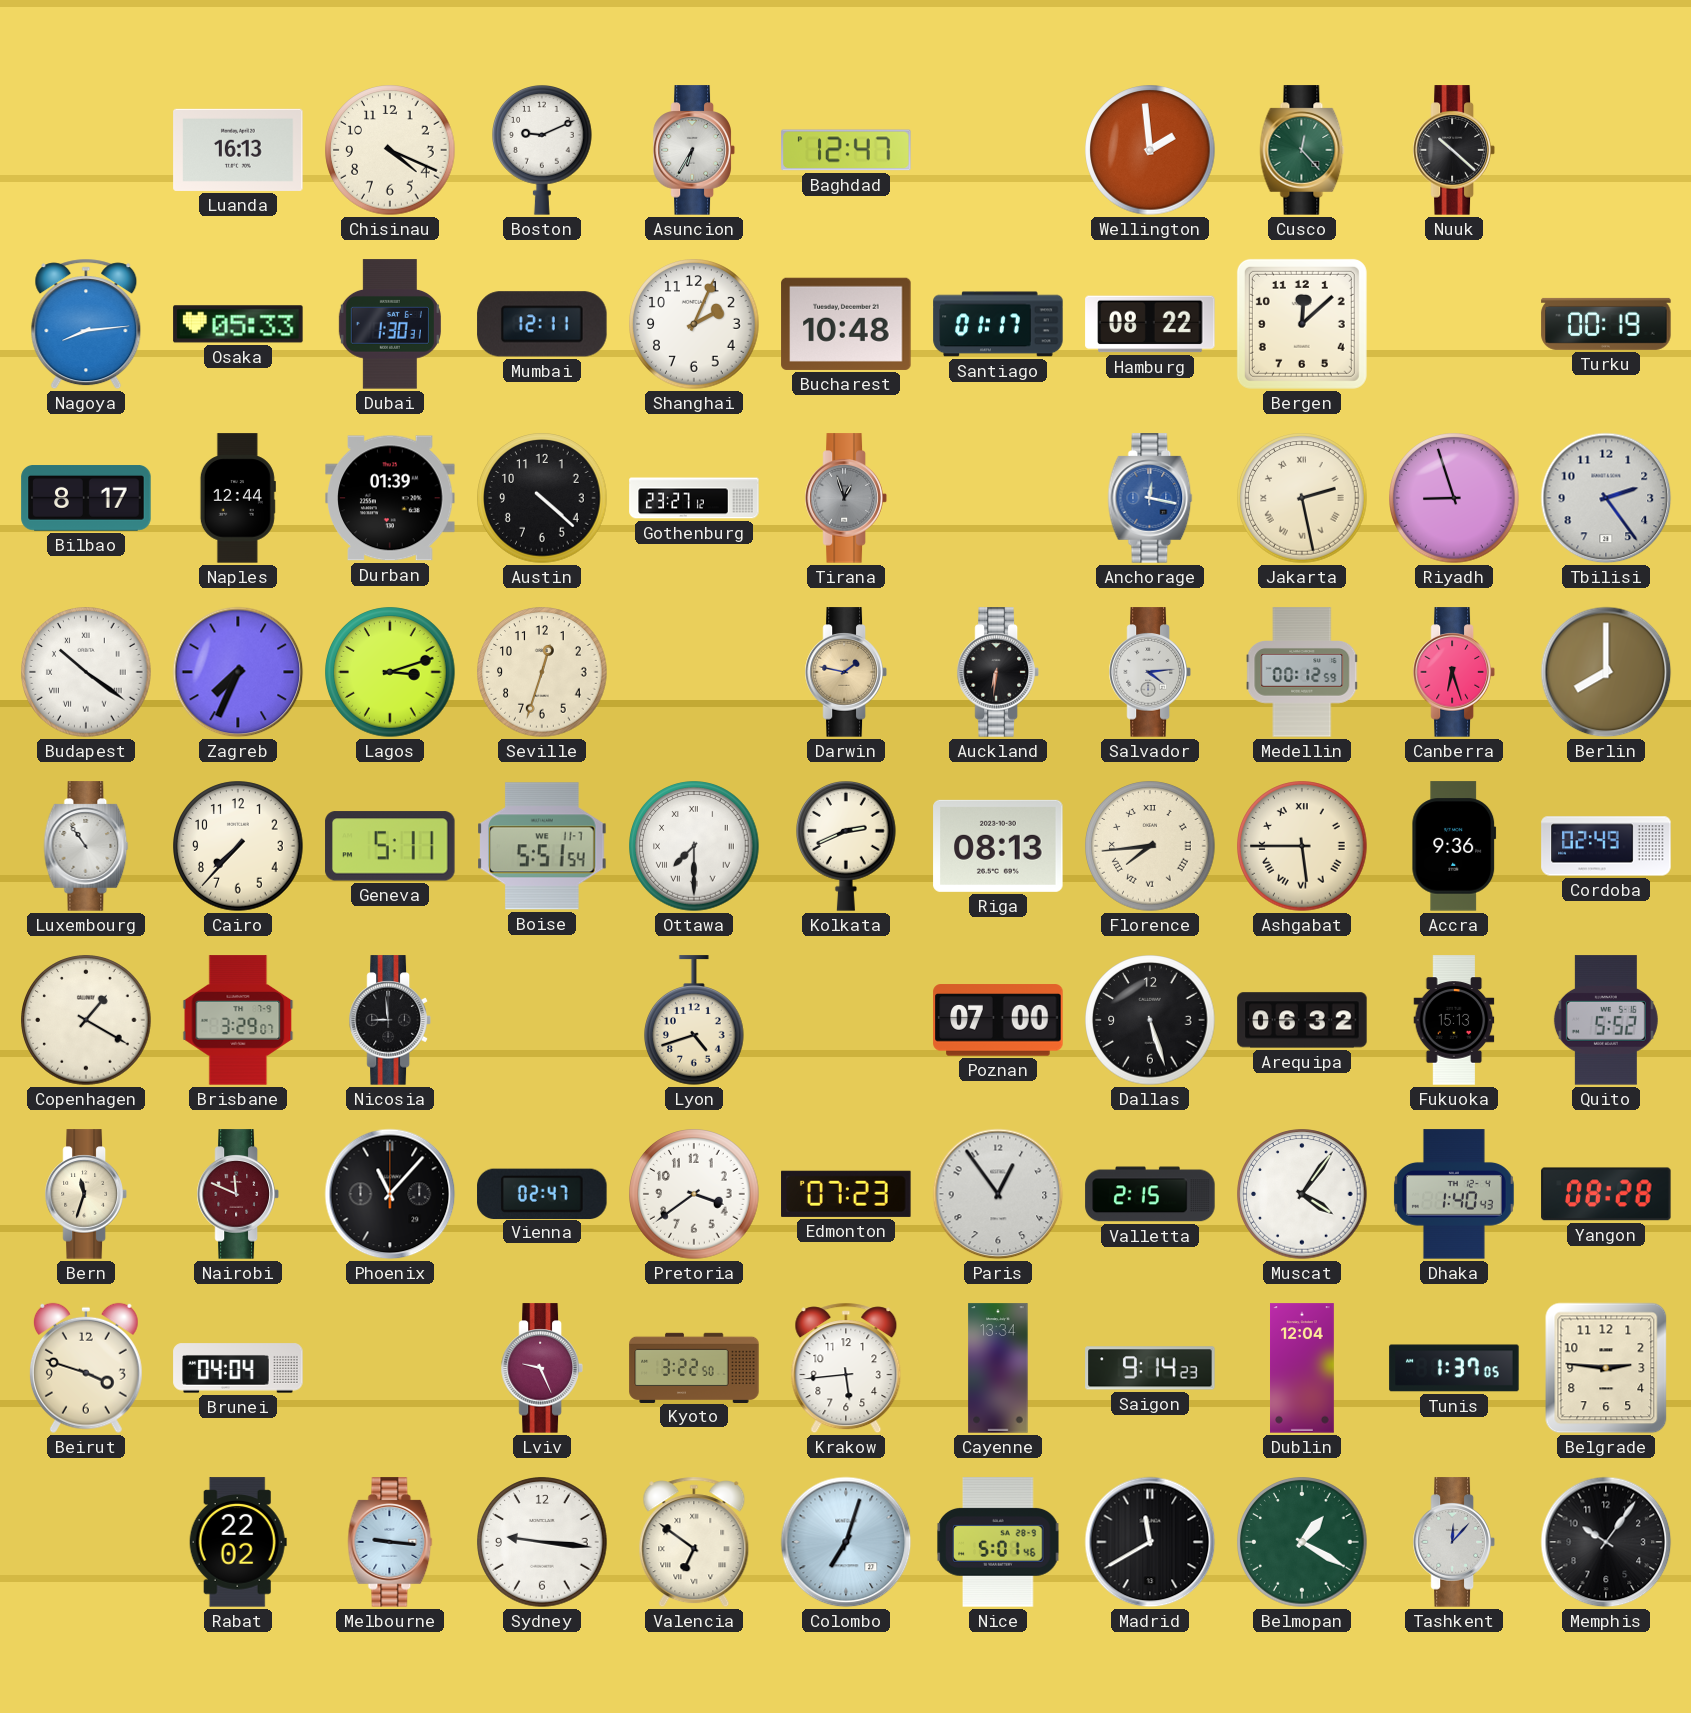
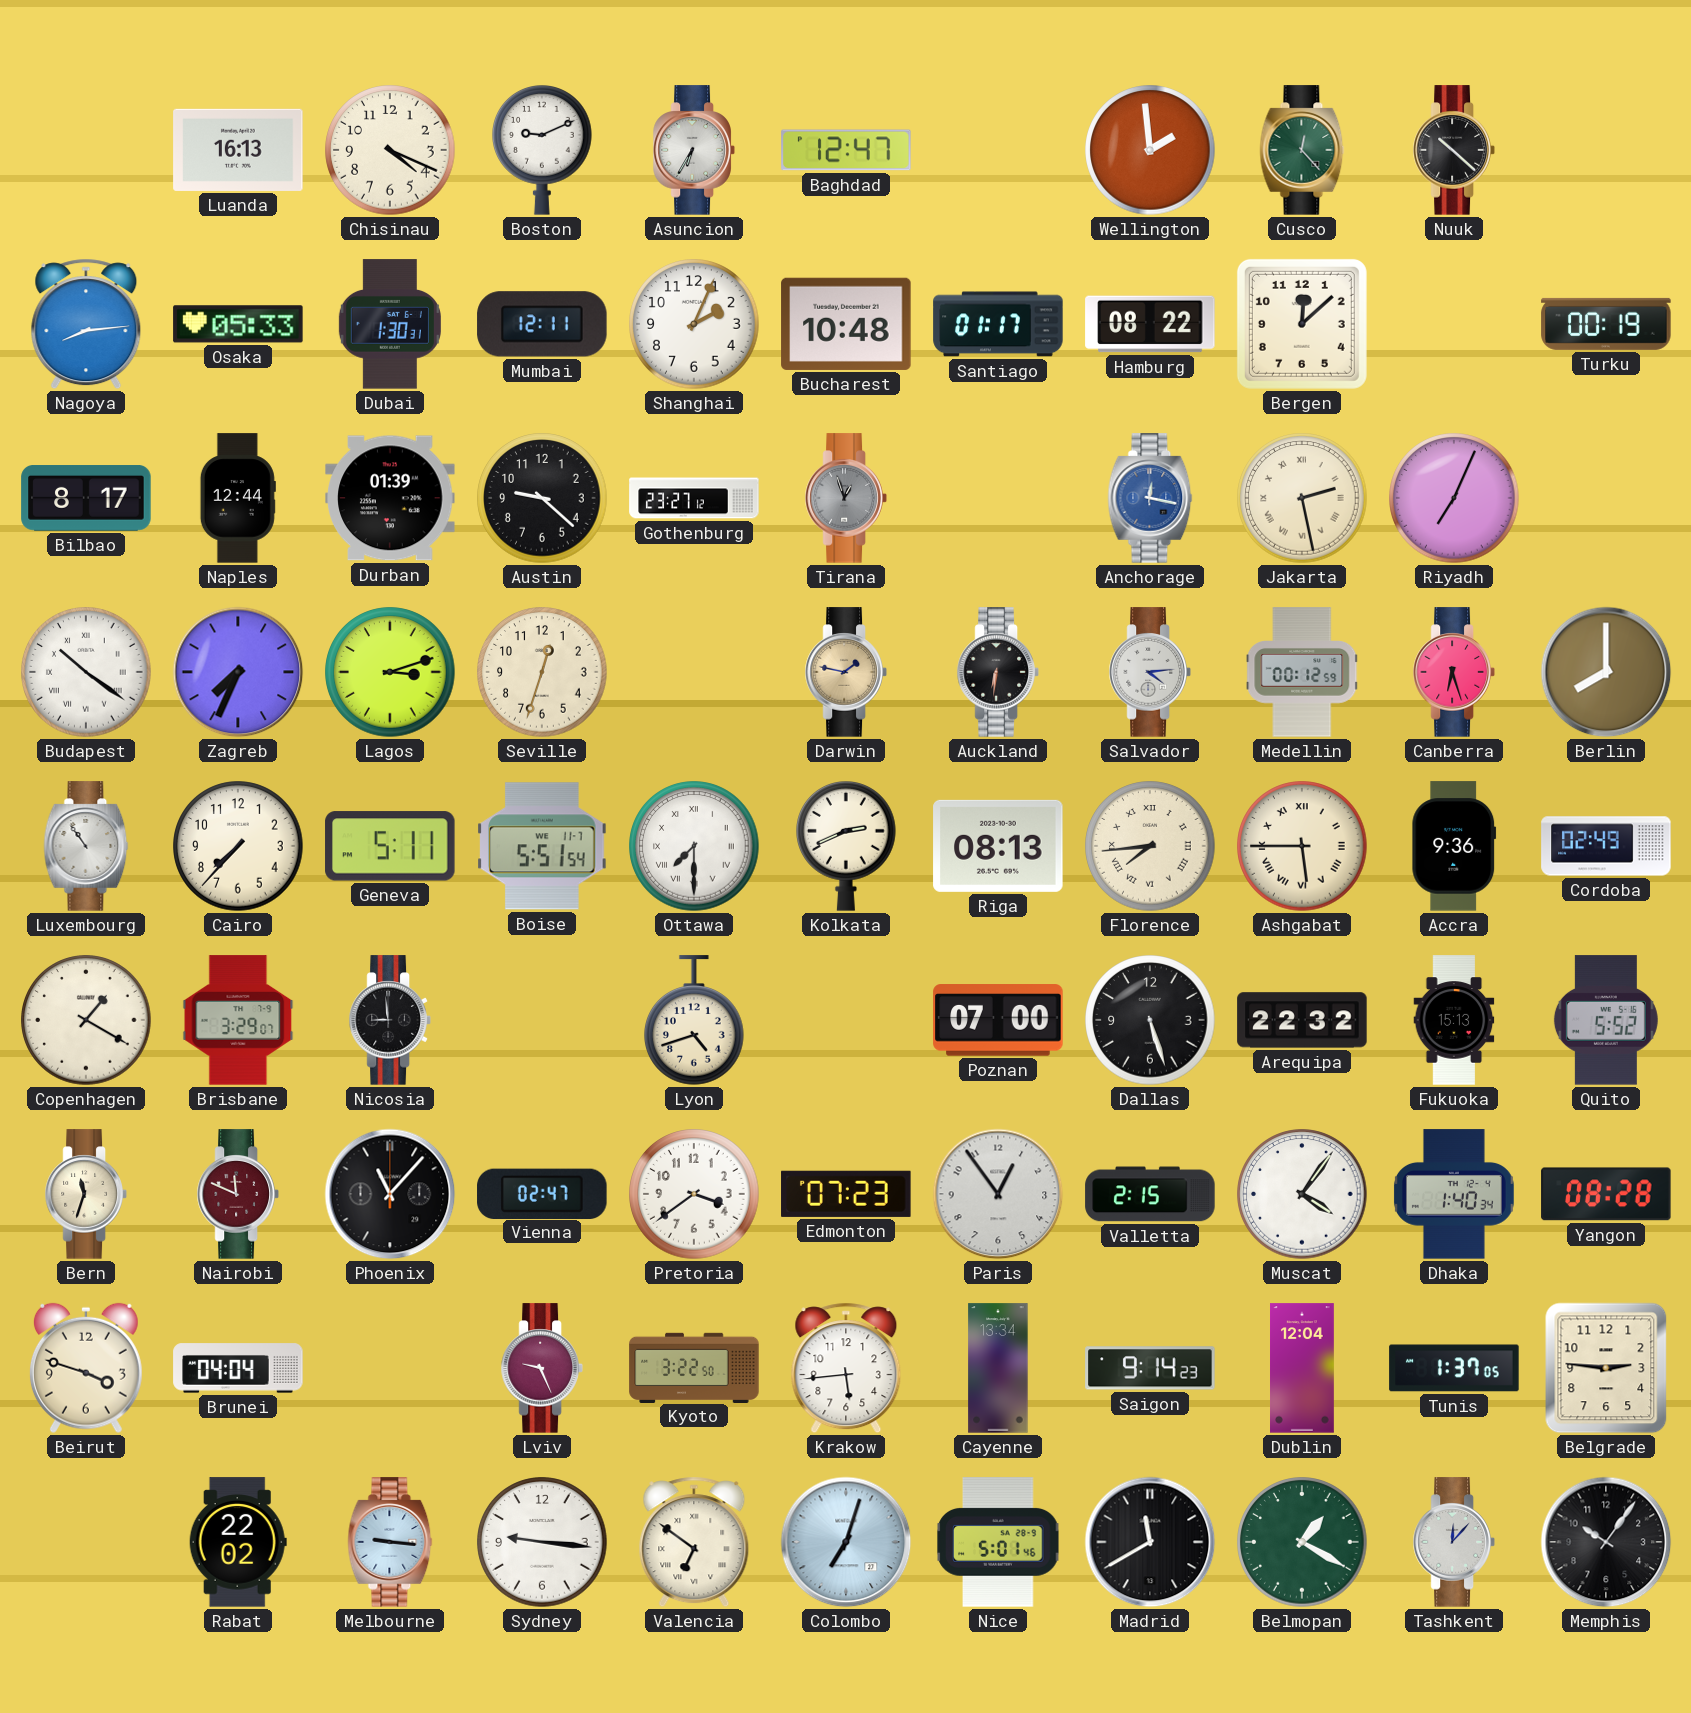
Austin: 4:22 -> 9:22 (542, 498)
Riyadh: 8:57 -> 7:04 (1454, 498)
Tbilisi: 2:24 -> none (1606, 498)
Arequipa: 06:32 -> 22:32 (1302, 1020)
Dhaka: 1:40:43 -> 1:40:34 (1454, 1194)
